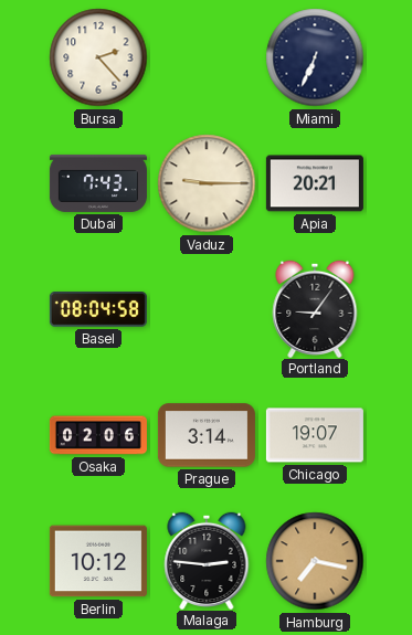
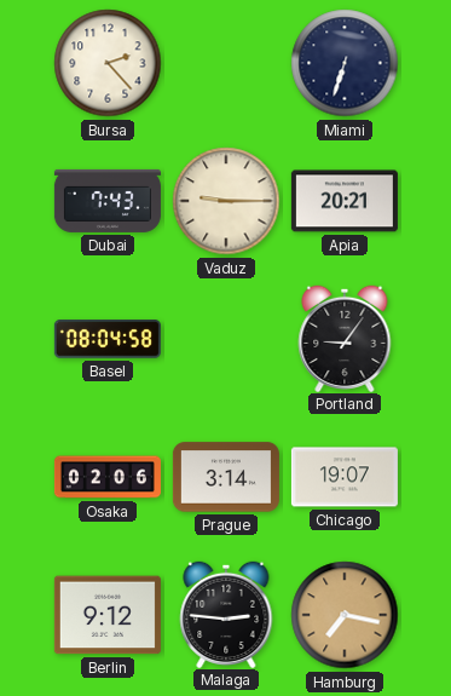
Miami: 6:34 -> 6:33 (345, 63)
Berlin: 10:12 -> 9:12 (108, 615)
